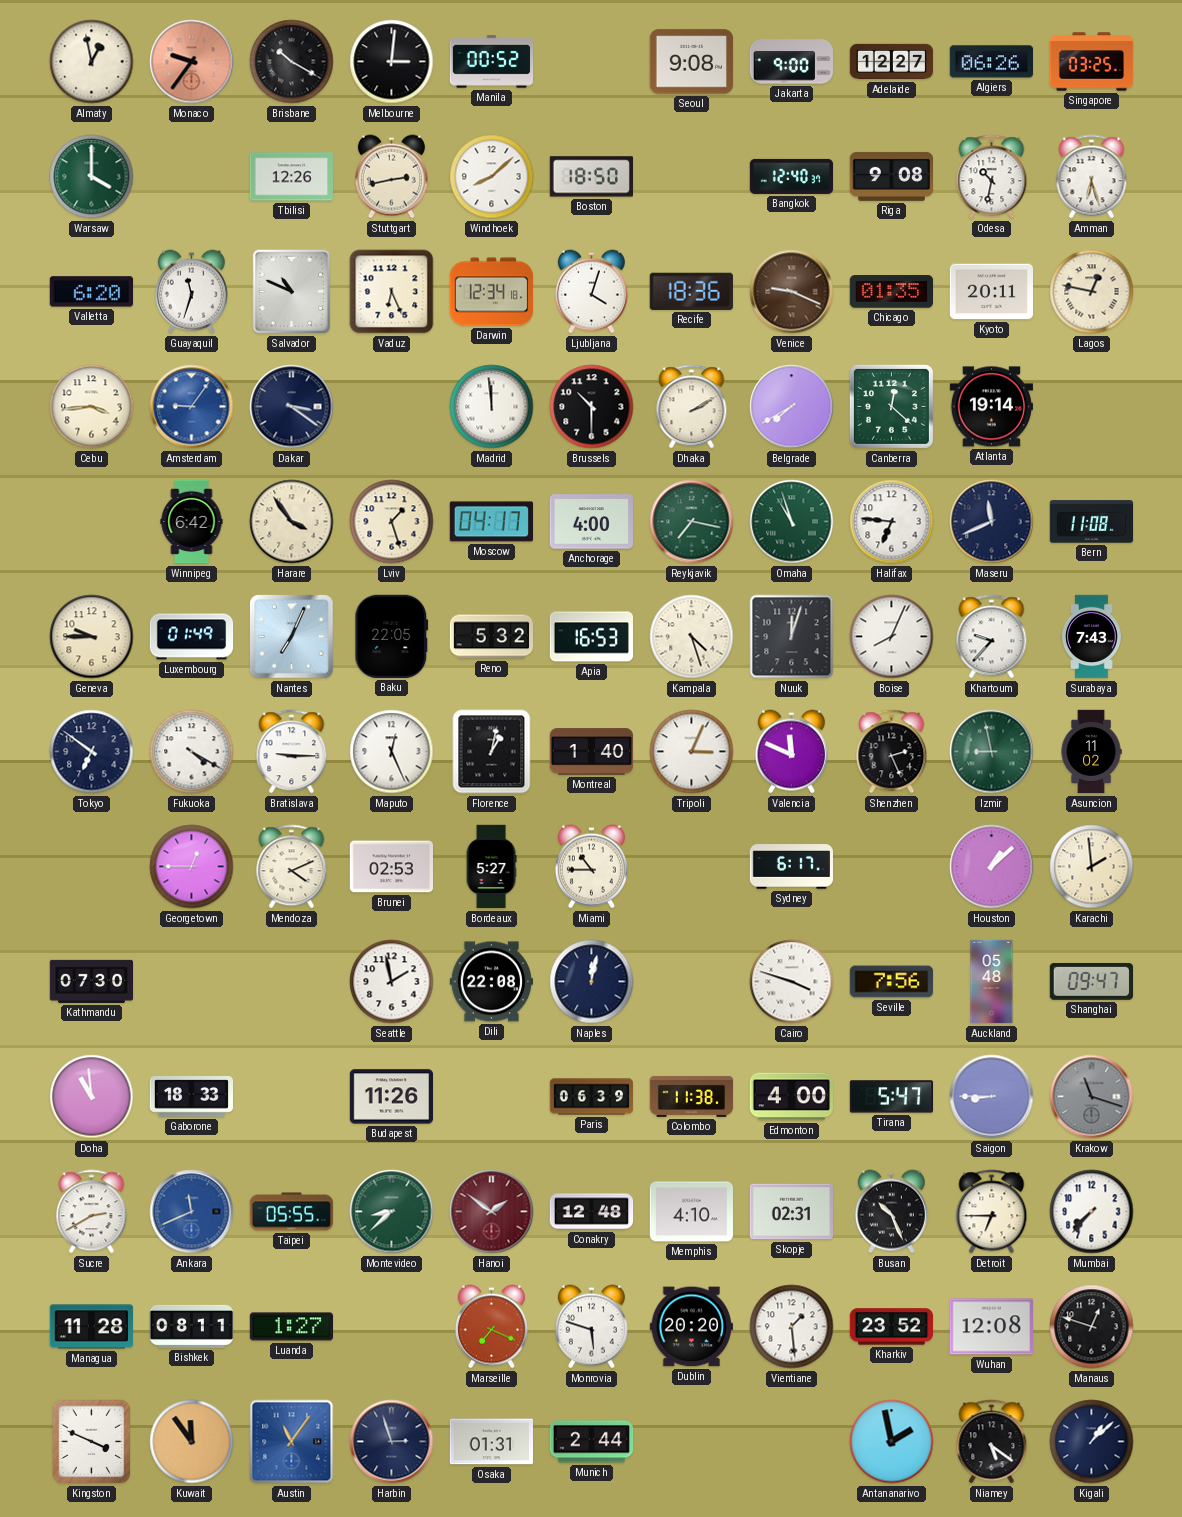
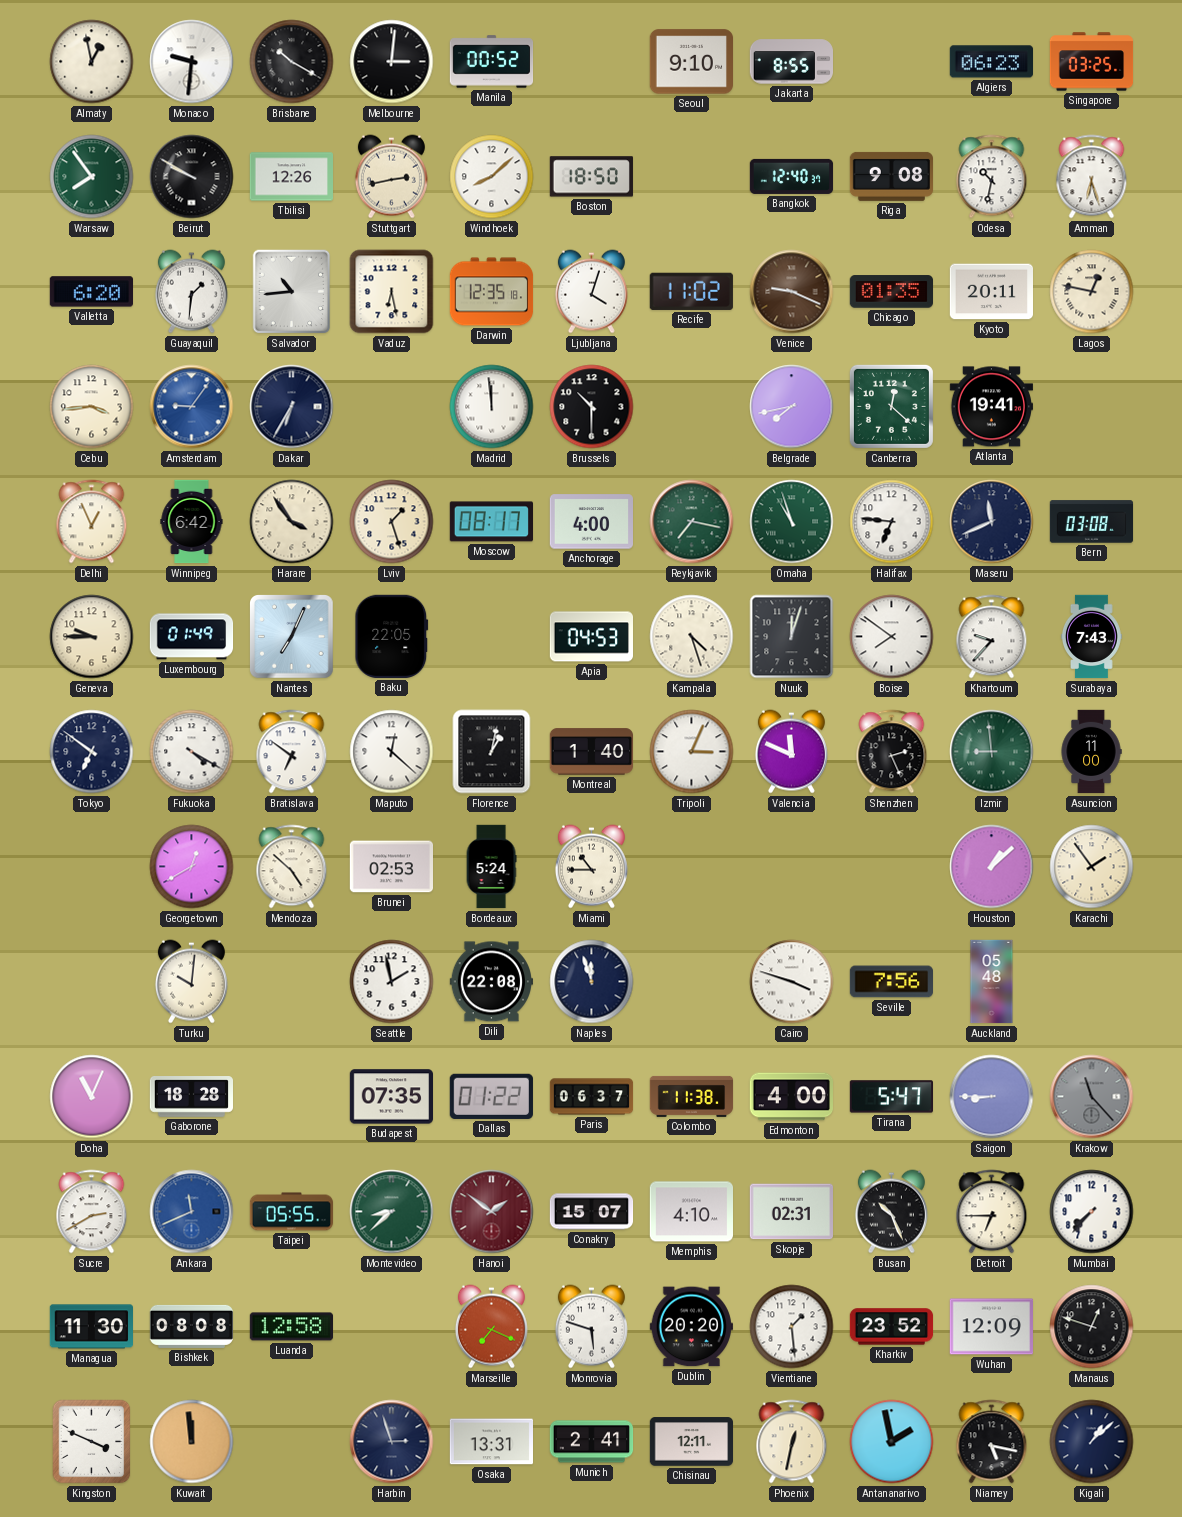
Monaco: 9:36 -> 9:31 (192, 62)
Monaco dial: salmon -> white (192, 62)
Seoul: 9:08 -> 9:10 (691, 62)
Jakarta: 9:00 -> 8:55 (791, 62)
Adelaide: 12:27 -> none (892, 62)
Algiers: 06:26 -> 06:23 (991, 62)
Warsaw: 4:00 -> 7:54 (92, 177)
Beirut: none -> 9:50 (192, 177)
Guayaquil: 11:33 -> 1:31 (191, 292)
Salvador: 10:49 -> 10:44 (292, 292)
Vaduz: 6:26 -> 6:28 (392, 292)
Darwin: 12:34 -> 12:35 (492, 292)
Recife: 18:36 -> 11:02 (691, 291)
Dakar: 3:21 -> 6:35 (292, 407)
Dhaka: 2:10 -> none (692, 407)
Belgrade: 7:40 -> 7:43 (792, 407)
Atlanta: 19:14 -> 19:41 (991, 407)
Delhi: none -> 12:56 (92, 522)
Moscow: 04:17 -> 08:17 (491, 522)
Bern: 11:08 -> 03:08 (1092, 522)
Reno: 5:32 -> none (491, 637)
Apia: 16:53 -> 04:53 (591, 637)
Boise: 8:04 -> 7:51 (892, 637)
Bratislava: 9:15 -> 6:51 (292, 752)
Maputo: 12:26 -> 12:22 (392, 752)
Izmir: 8:58 -> 8:59 (992, 752)
Asuncion: 11:02 -> 11:00 (1091, 752)
Georgetown: 12:45 -> 12:40 (192, 867)
Mendoza: 4:11 -> 4:52 (292, 867)
Bordeaux: 5:27 -> 5:24 (491, 867)
Sydney: 6:17 -> none (791, 867)
Karachi: 1:59 -> 1:54 (1092, 867)
Kathmandu: 07:30 -> none (92, 981)
Turku: none -> 10:01 (191, 982)
Naples: 12:02 -> 11:57 (592, 982)
Shanghai: 09:47 -> none (1091, 981)
Doha: 10:59 -> 11:04 (92, 1097)
Gaborone: 18:33 -> 18:28 (192, 1097)
Budapest: 11:26 -> 07:35 (391, 1097)
Dallas: none -> 01:22 (491, 1096)
Paris: 06:39 -> 06:37 (592, 1097)
Krakow: 11:18 -> 11:23 (1092, 1097)
Conakry: 12:48 -> 15:07 (592, 1212)
Managua: 11:28 -> 11:30 (91, 1327)
Bishkek: 08:11 -> 08:08 (191, 1326)
Luanda: 1:27 -> 12:58 (291, 1327)
Wuhan: 12:08 -> 12:09 (991, 1327)
Kuwait: 11:54 -> 11:59 (192, 1442)
Austin: 11:06 -> none (292, 1442)
Osaka: 01:31 -> 13:31 (491, 1442)
Munich: 2:44 -> 2:41 (592, 1442)
Chisinau: none -> 12:11 (691, 1442)
Phoenix: none -> 12:32 (792, 1442)
Niamey: 5:21 -> 5:17 (992, 1442)
